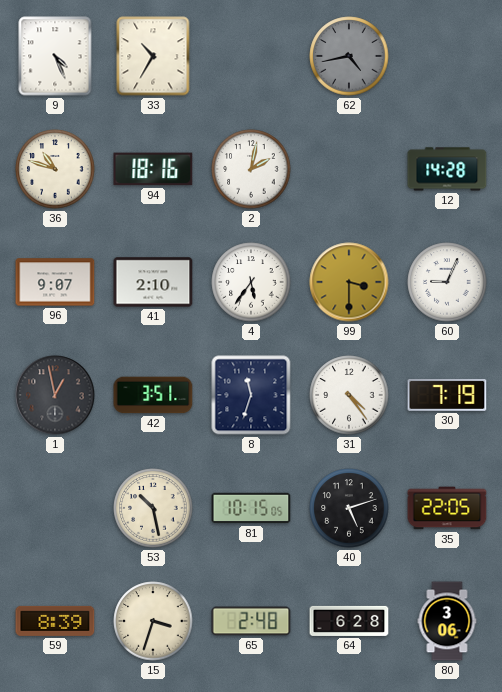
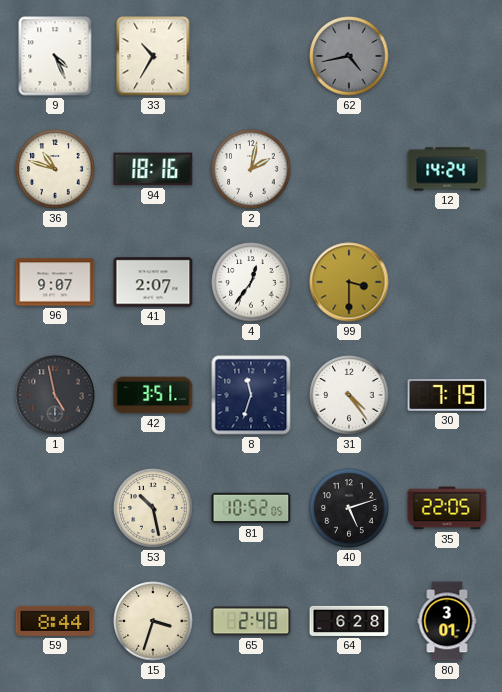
12: 14:28 -> 14:24 (447, 169)
41: 2:10 -> 2:07 (153, 282)
4: 5:36 -> 12:36 (251, 282)
60: 9:04 -> none (447, 282)
1: 12:58 -> 4:58 (55, 395)
81: 10:15 -> 10:52 (251, 508)
59: 8:39 -> 8:44 (55, 621)
80: 3:06 -> 3:01 (447, 621)
